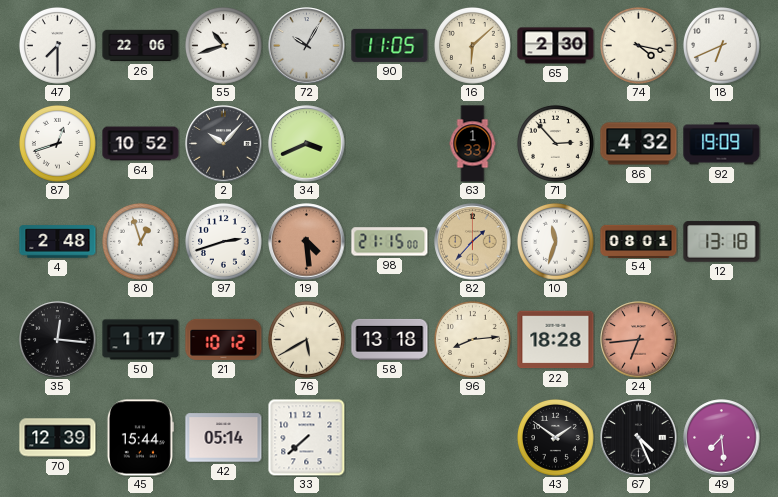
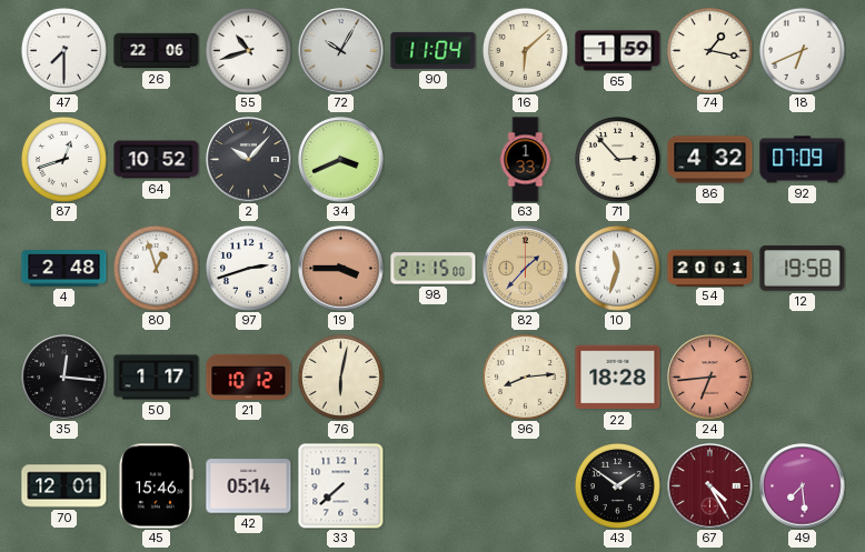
90: 11:05 -> 11:04 (434, 50)
65: 2:30 -> 1:59 (618, 51)
74: 4:17 -> 1:17 (709, 50)
92: 19:09 -> 07:09 (803, 160)
19: 4:29 -> 3:45 (341, 269)
54: 08:01 -> 20:01 (710, 268)
12: 13:18 -> 19:58 (803, 269)
76: 5:40 -> 6:02 (340, 377)
58: 13:18 -> none (390, 339)
70: 12:39 -> 12:01 (64, 486)
45: 15:44 -> 15:46 (156, 486)
67: 4:26 -> 4:25 (710, 486)
67 dial: black -> burgundy (710, 486)
